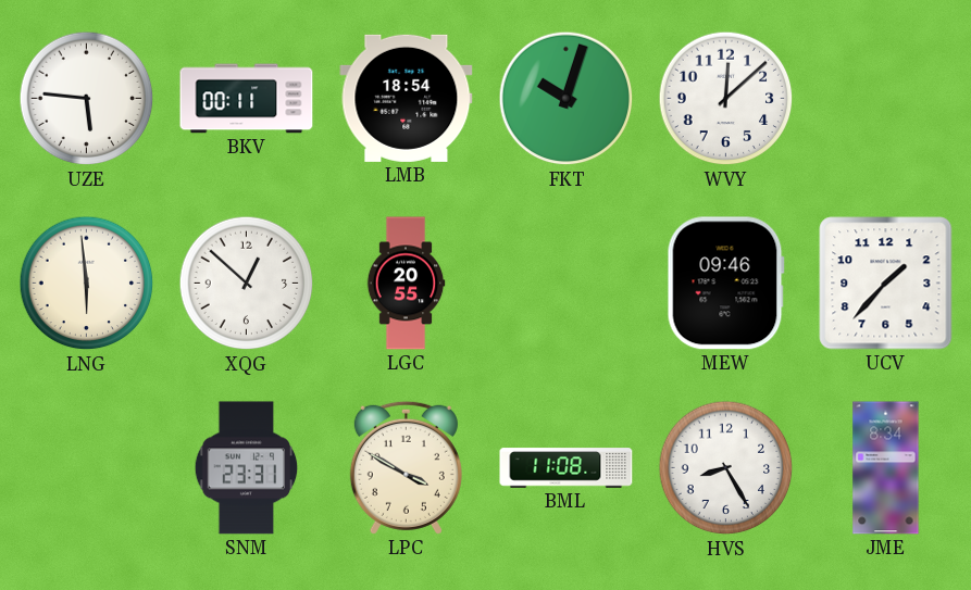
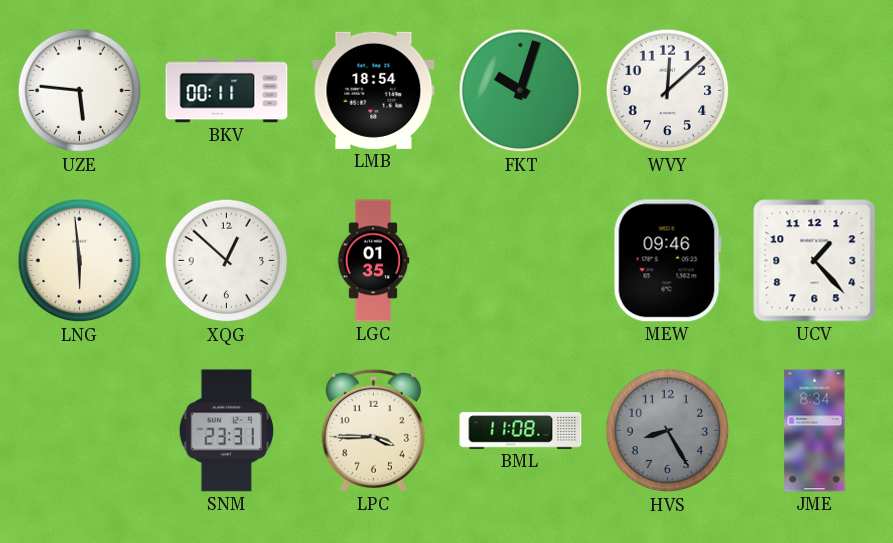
LGC: 20:55 -> 01:35 (373, 261)
UCV: 1:37 -> 1:23 (815, 261)
LPC: 3:50 -> 3:45 (373, 430)
HVS dial: white -> grey (668, 431)
